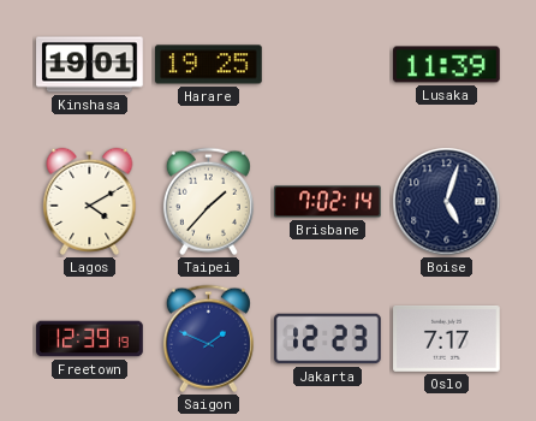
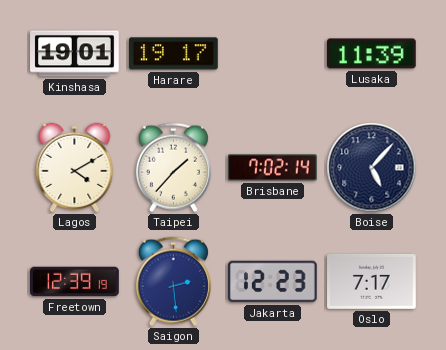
Harare: 19:25 -> 19:17 (174, 54)
Boise: 5:03 -> 5:07 (372, 168)
Saigon: 1:49 -> 2:29 (173, 282)
